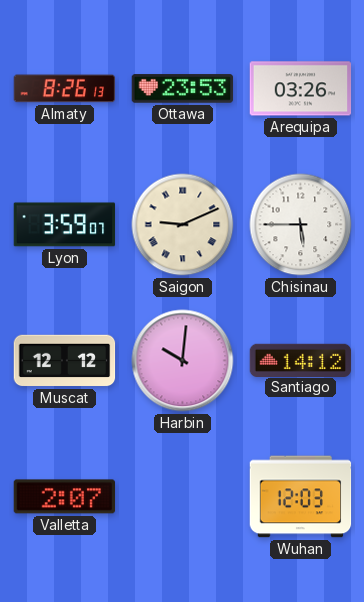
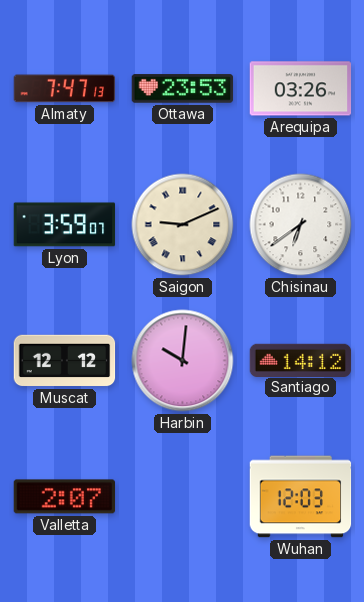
Almaty: 8:26 -> 7:47 (65, 89)
Chisinau: 5:45 -> 6:39 (301, 225)
